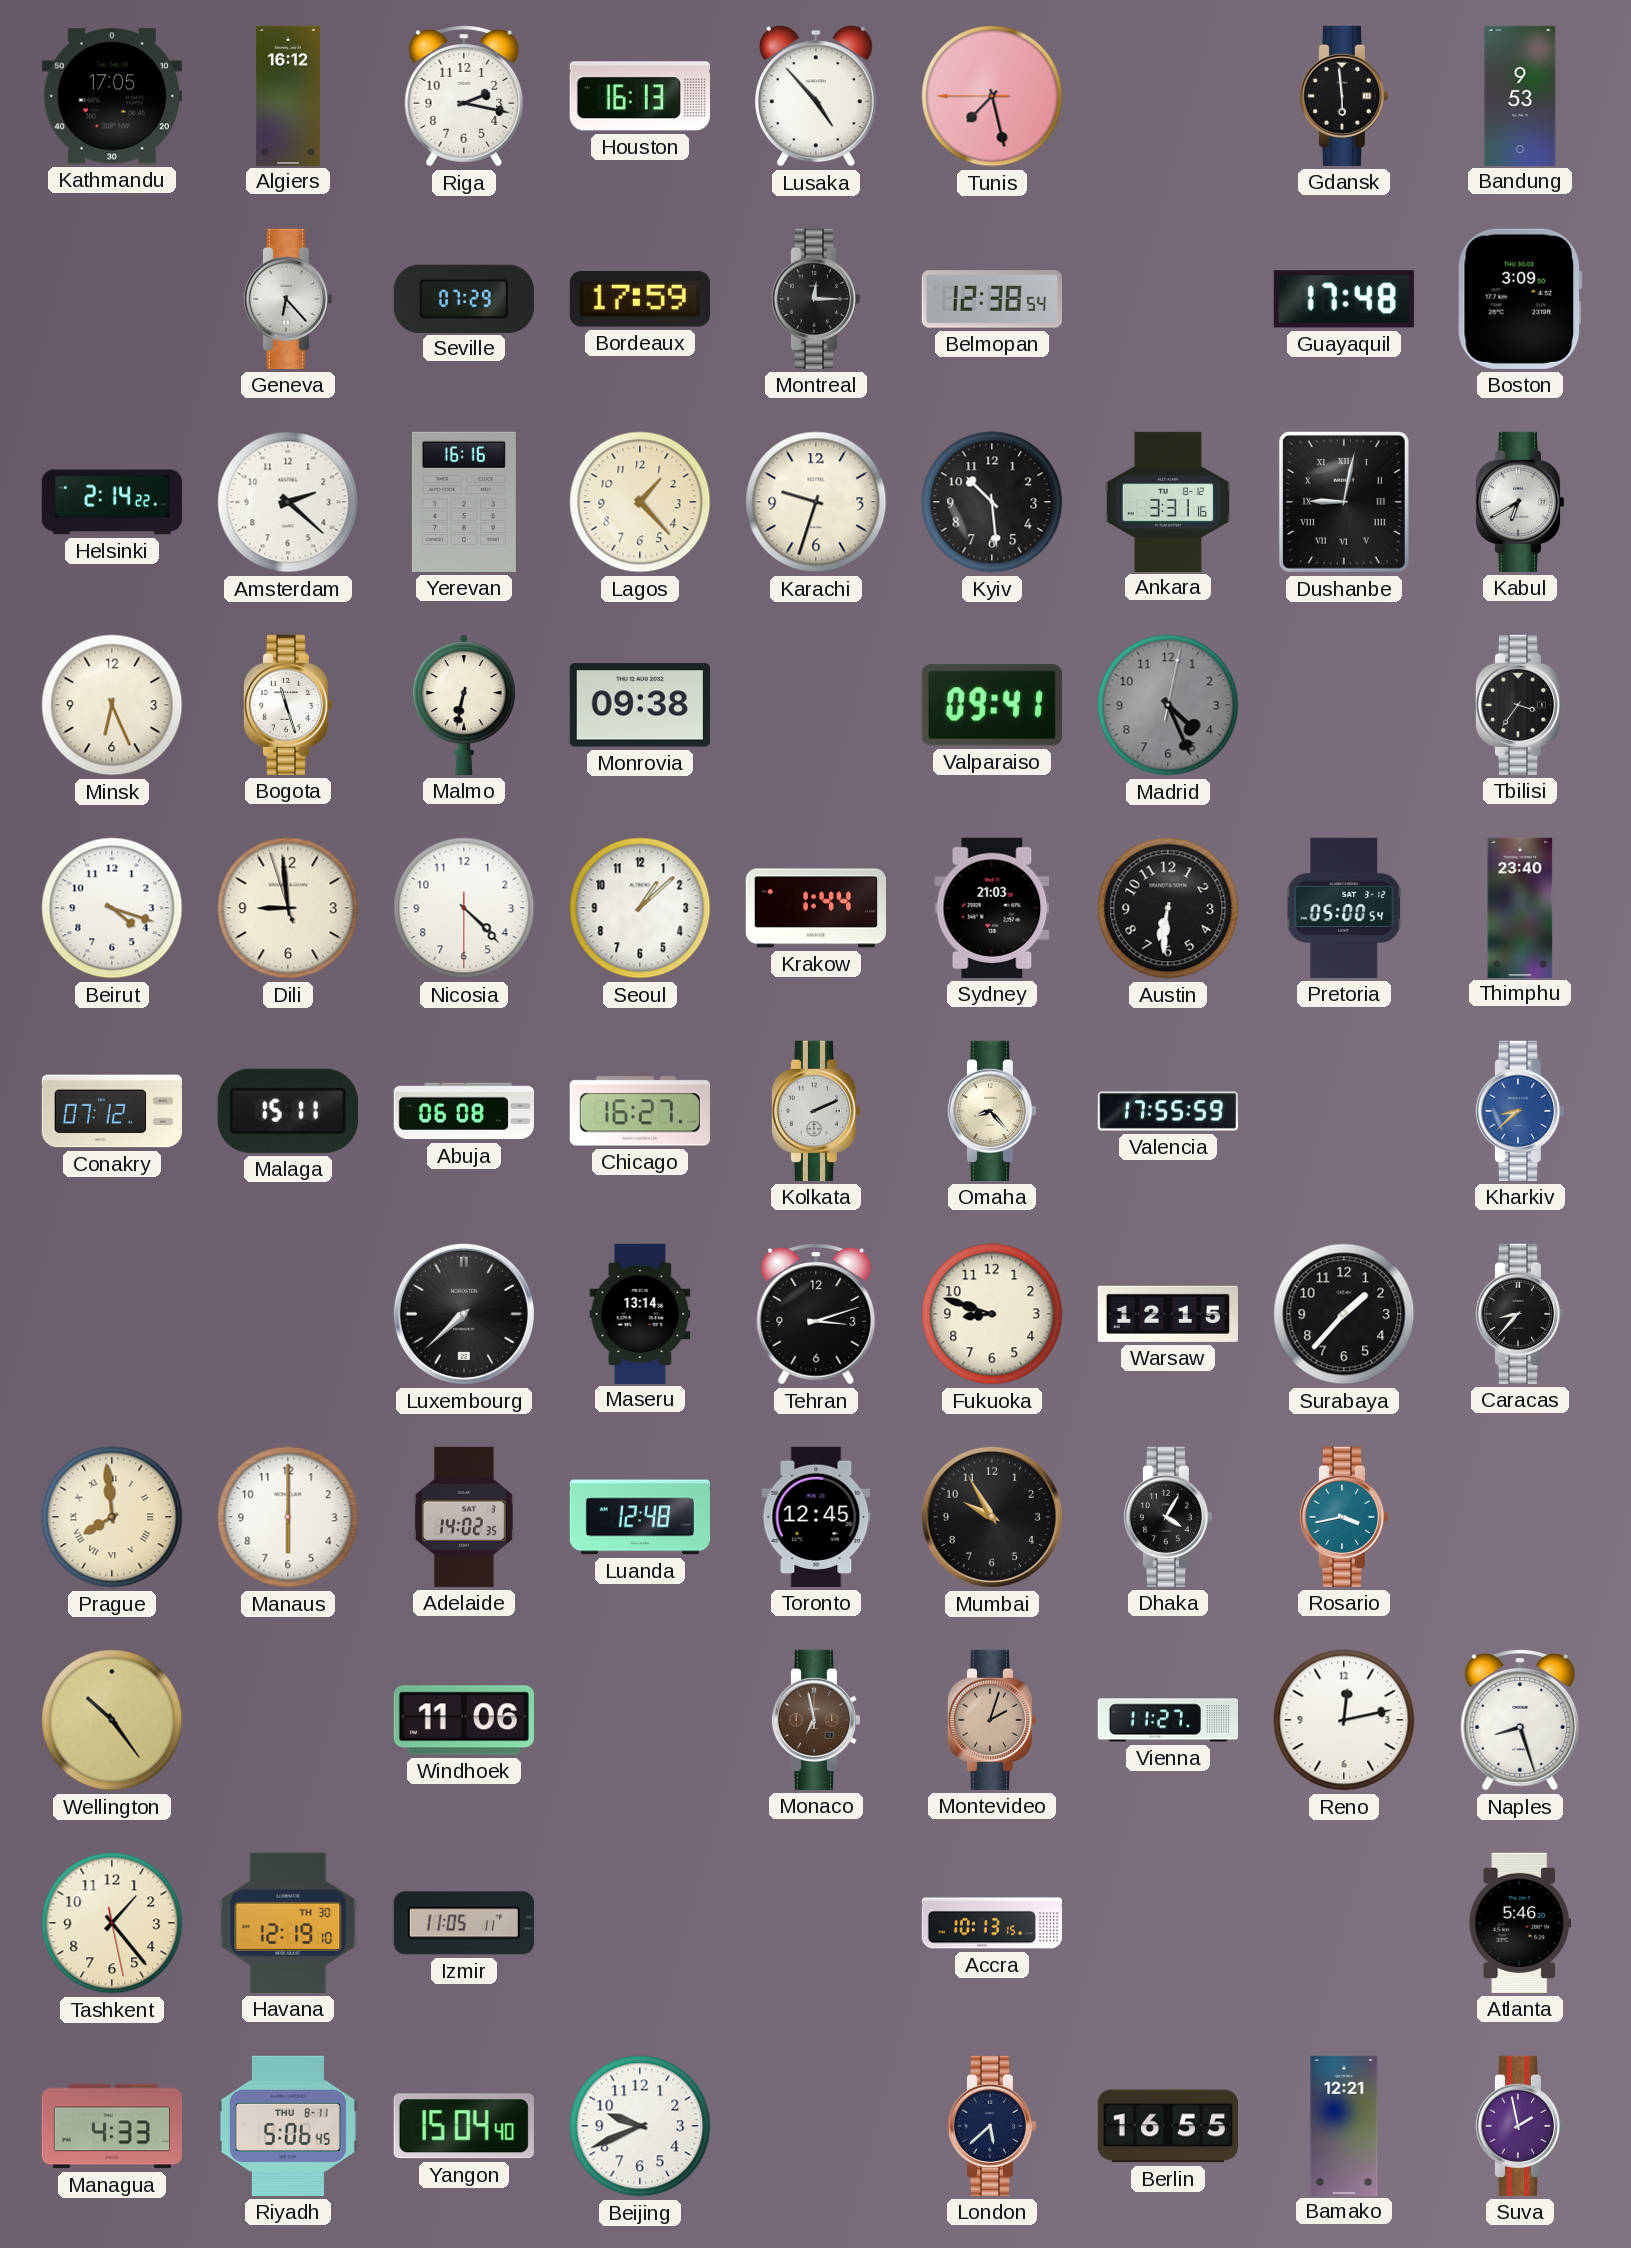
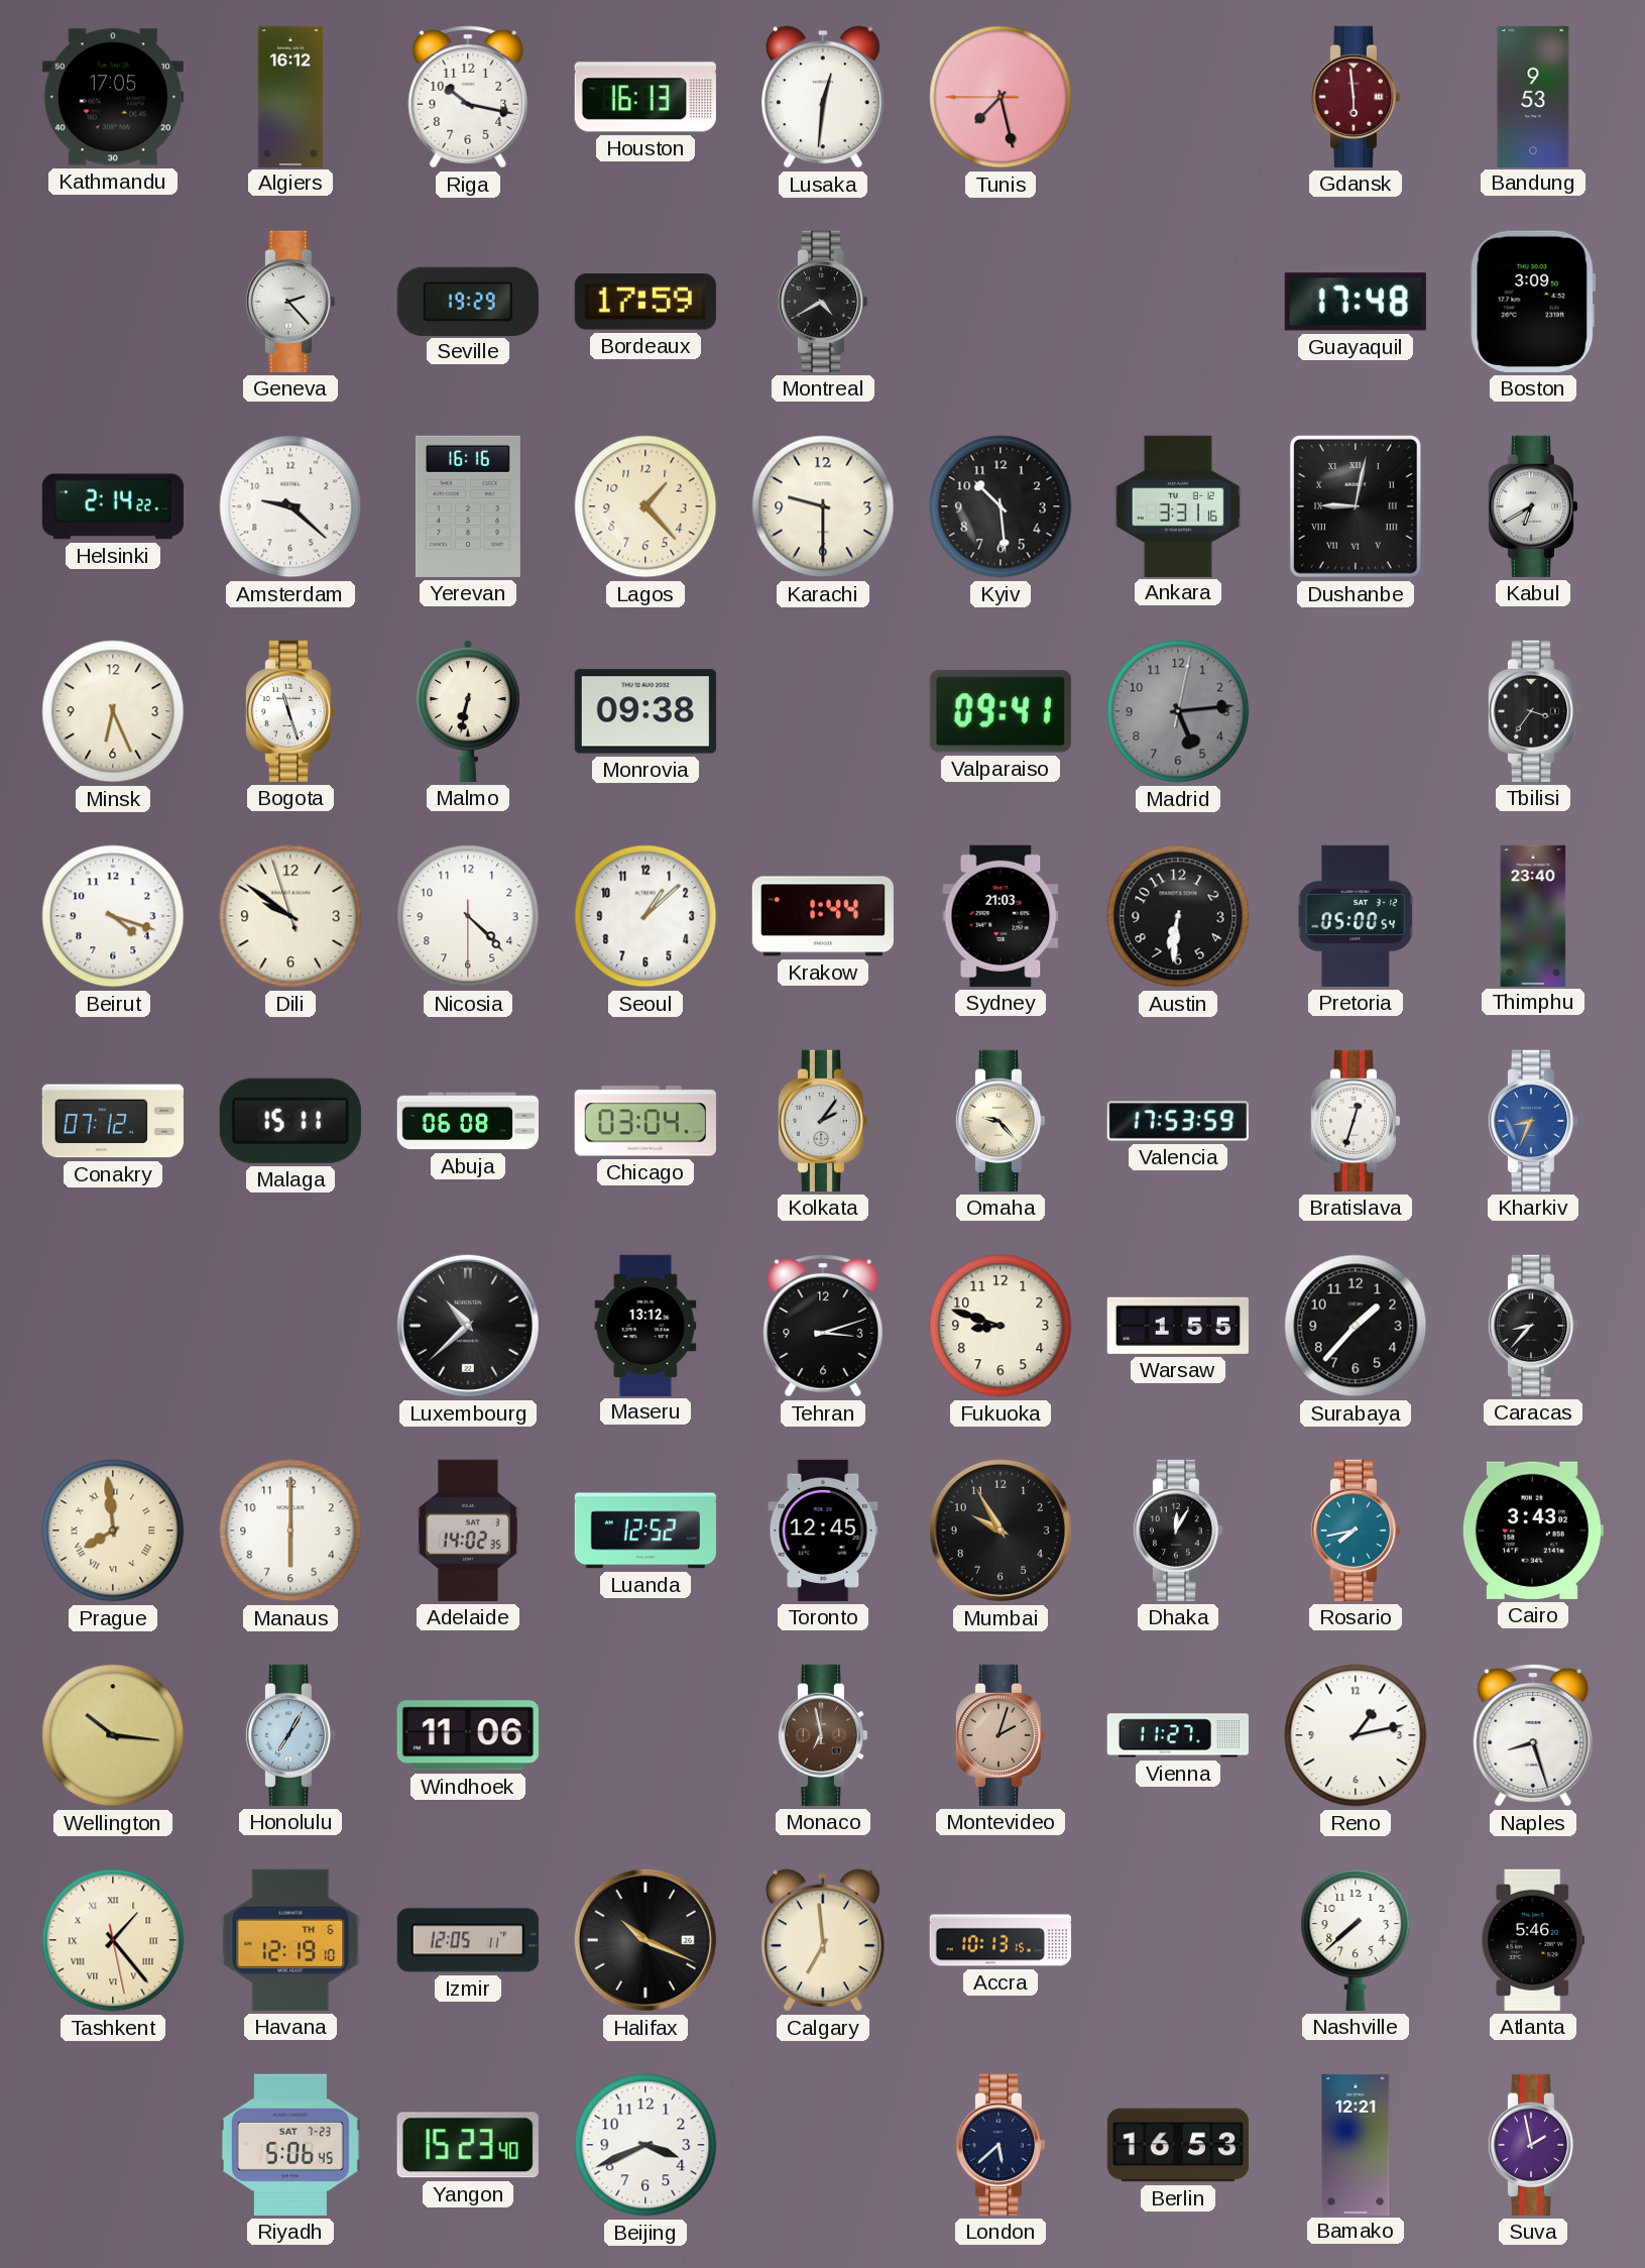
Riga: 2:17 -> 10:17 (468, 98)
Lusaka: 4:53 -> 12:31 (823, 97)
Gdansk dial: black -> burgundy (1356, 97)
Geneva: 6:23 -> 2:23 (290, 302)
Seville: 07:29 -> 19:29 (468, 301)
Montreal: 12:15 -> 4:40 (823, 302)
Belmopan: 12:38 -> none (992, 299)
Amsterdam: 2:22 -> 9:22 (290, 506)
Karachi: 9:33 -> 9:30 (823, 506)
Madrid: 4:26 -> 5:14 (1178, 711)
Dili: 8:58 -> 9:50 (290, 916)
Chicago: 16:27 -> 03:04 (645, 1121)
Kolkata: 2:11 -> 2:06 (823, 1121)
Omaha: 8:23 -> 9:23 (1001, 1121)
Valencia: 17:55 -> 17:53 (1178, 1121)
Bratislava: none -> 12:33 (1356, 1121)
Kharkiv: 8:38 -> 8:34 (1533, 1121)
Luxembourg: 7:38 -> 10:38 (468, 1326)
Maseru: 13:14 -> 13:12 (645, 1325)
Warsaw: 12:15 -> 1:55 (1178, 1326)
Luanda: 12:48 -> 12:52 (644, 1530)
Dhaka: 4:05 -> 12:05 (1178, 1530)
Rosario: 3:43 -> 7:43 (1356, 1530)
Cairo: none -> 3:43 (1532, 1530)
Wellington: 10:24 -> 10:16 (113, 1735)
Honolulu: none -> 7:05 (290, 1735)
Reno: 12:13 -> 1:13 (1356, 1735)
Tashkent numerals: Arabic -> Roman (113, 1940)
Havana date: TH 30 -> TH 6 (290, 1940)
Izmir: 11:05 -> 12:05 (468, 1940)
Halifax: none -> 10:19 (645, 1940)
Calgary: none -> 6:59 (823, 1940)
Nashville: none -> 7:38 (1356, 1940)
Managua: 4:33 -> none (112, 2126)
Riyadh date: THU 8-11 -> SAT 7-23 (290, 2145)
Yangon: 15:04 -> 15:23 (468, 2145)
Beijing: 9:41 -> 3:41 (645, 2145)
Berlin: 16:55 -> 16:53 (1177, 2145)
